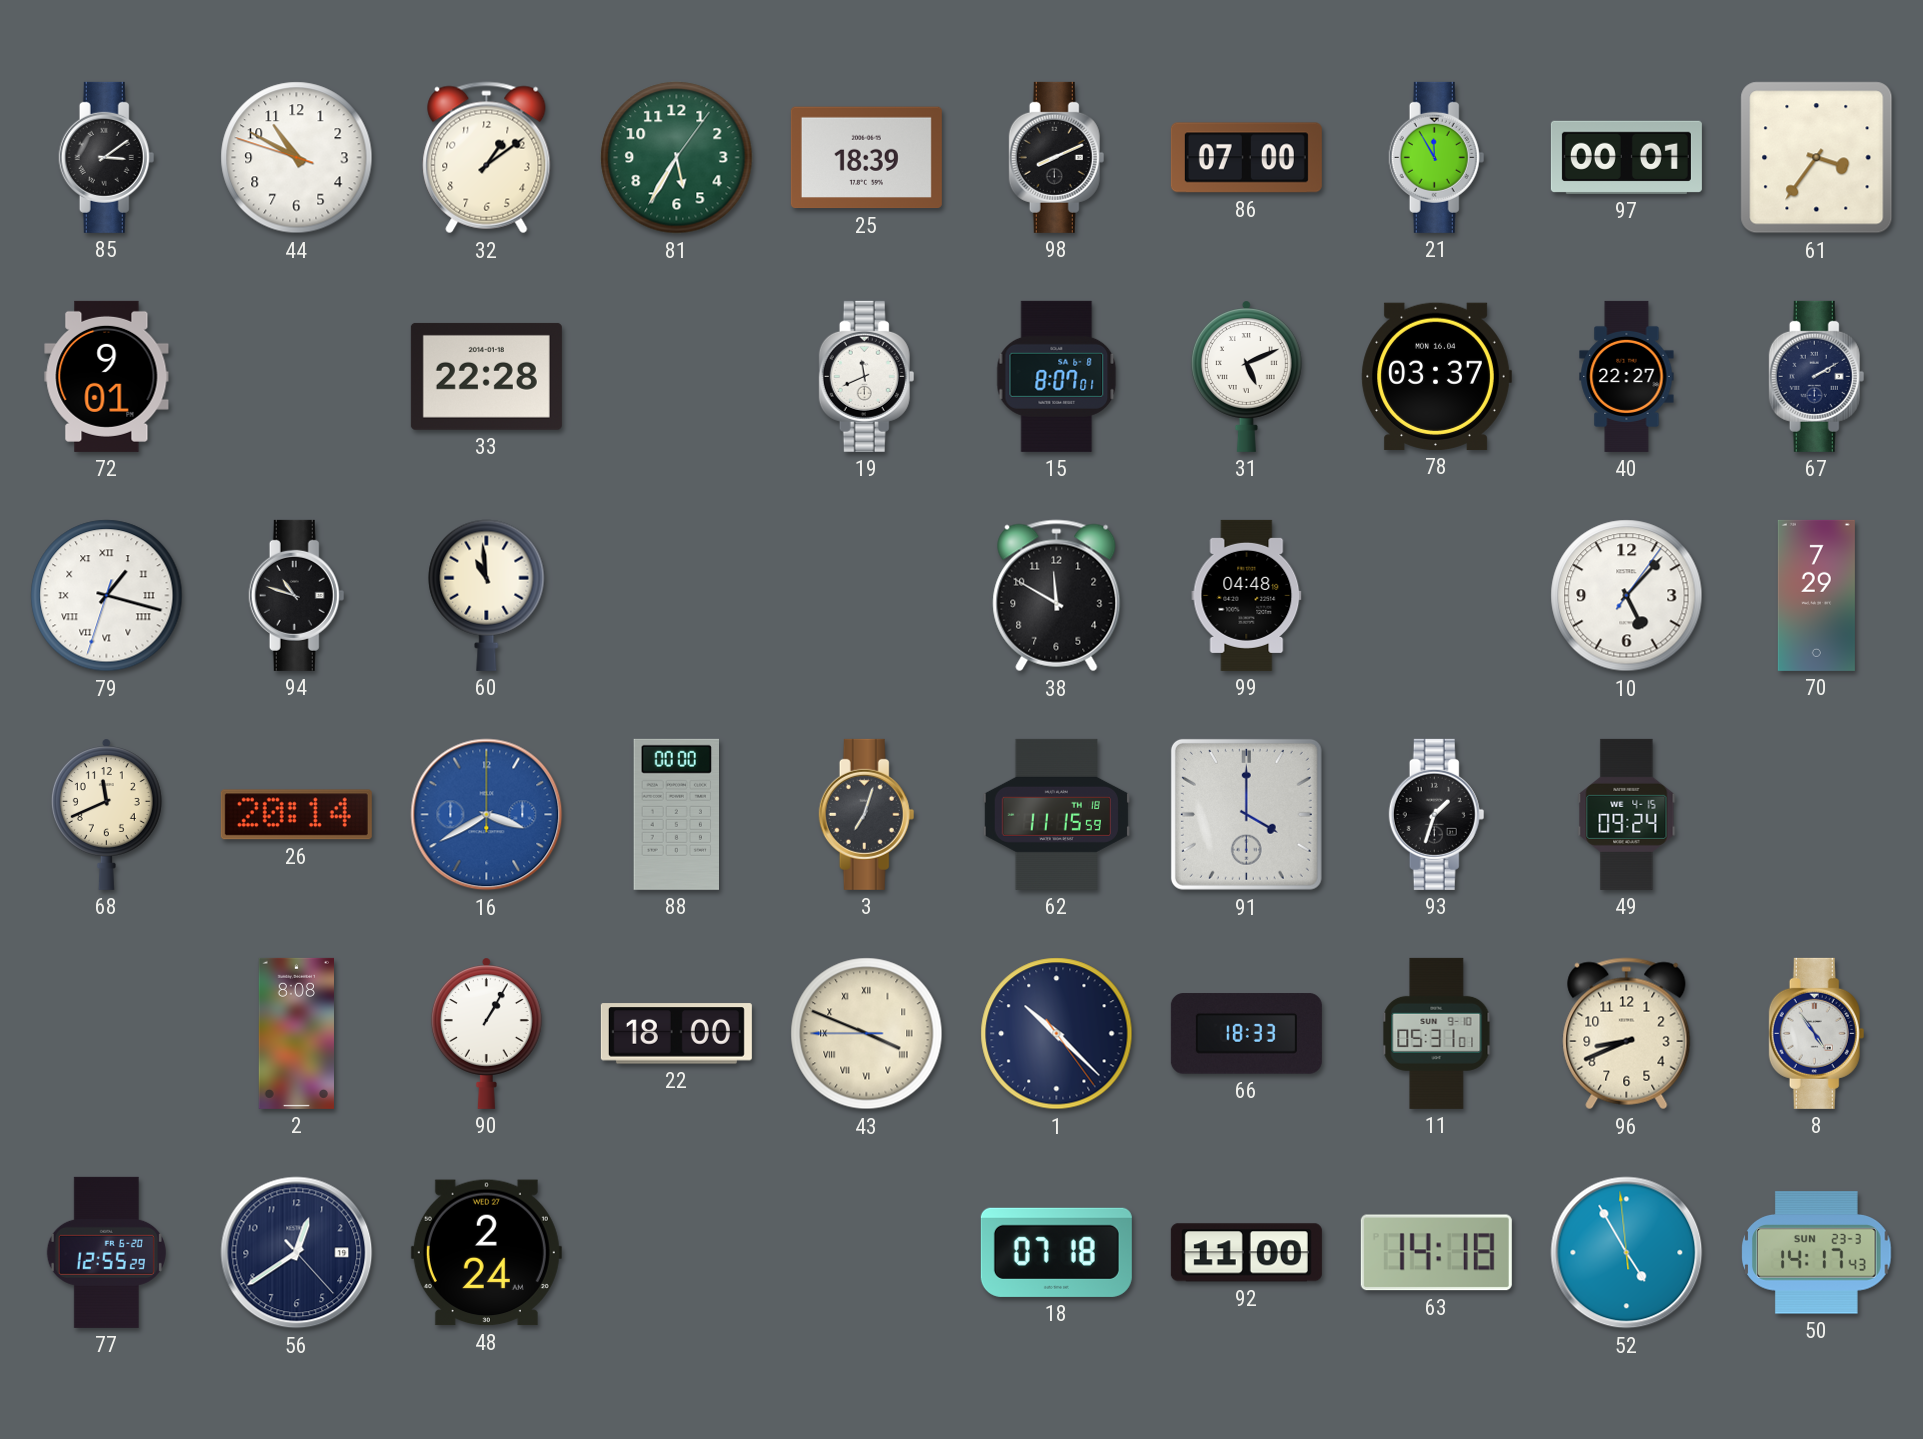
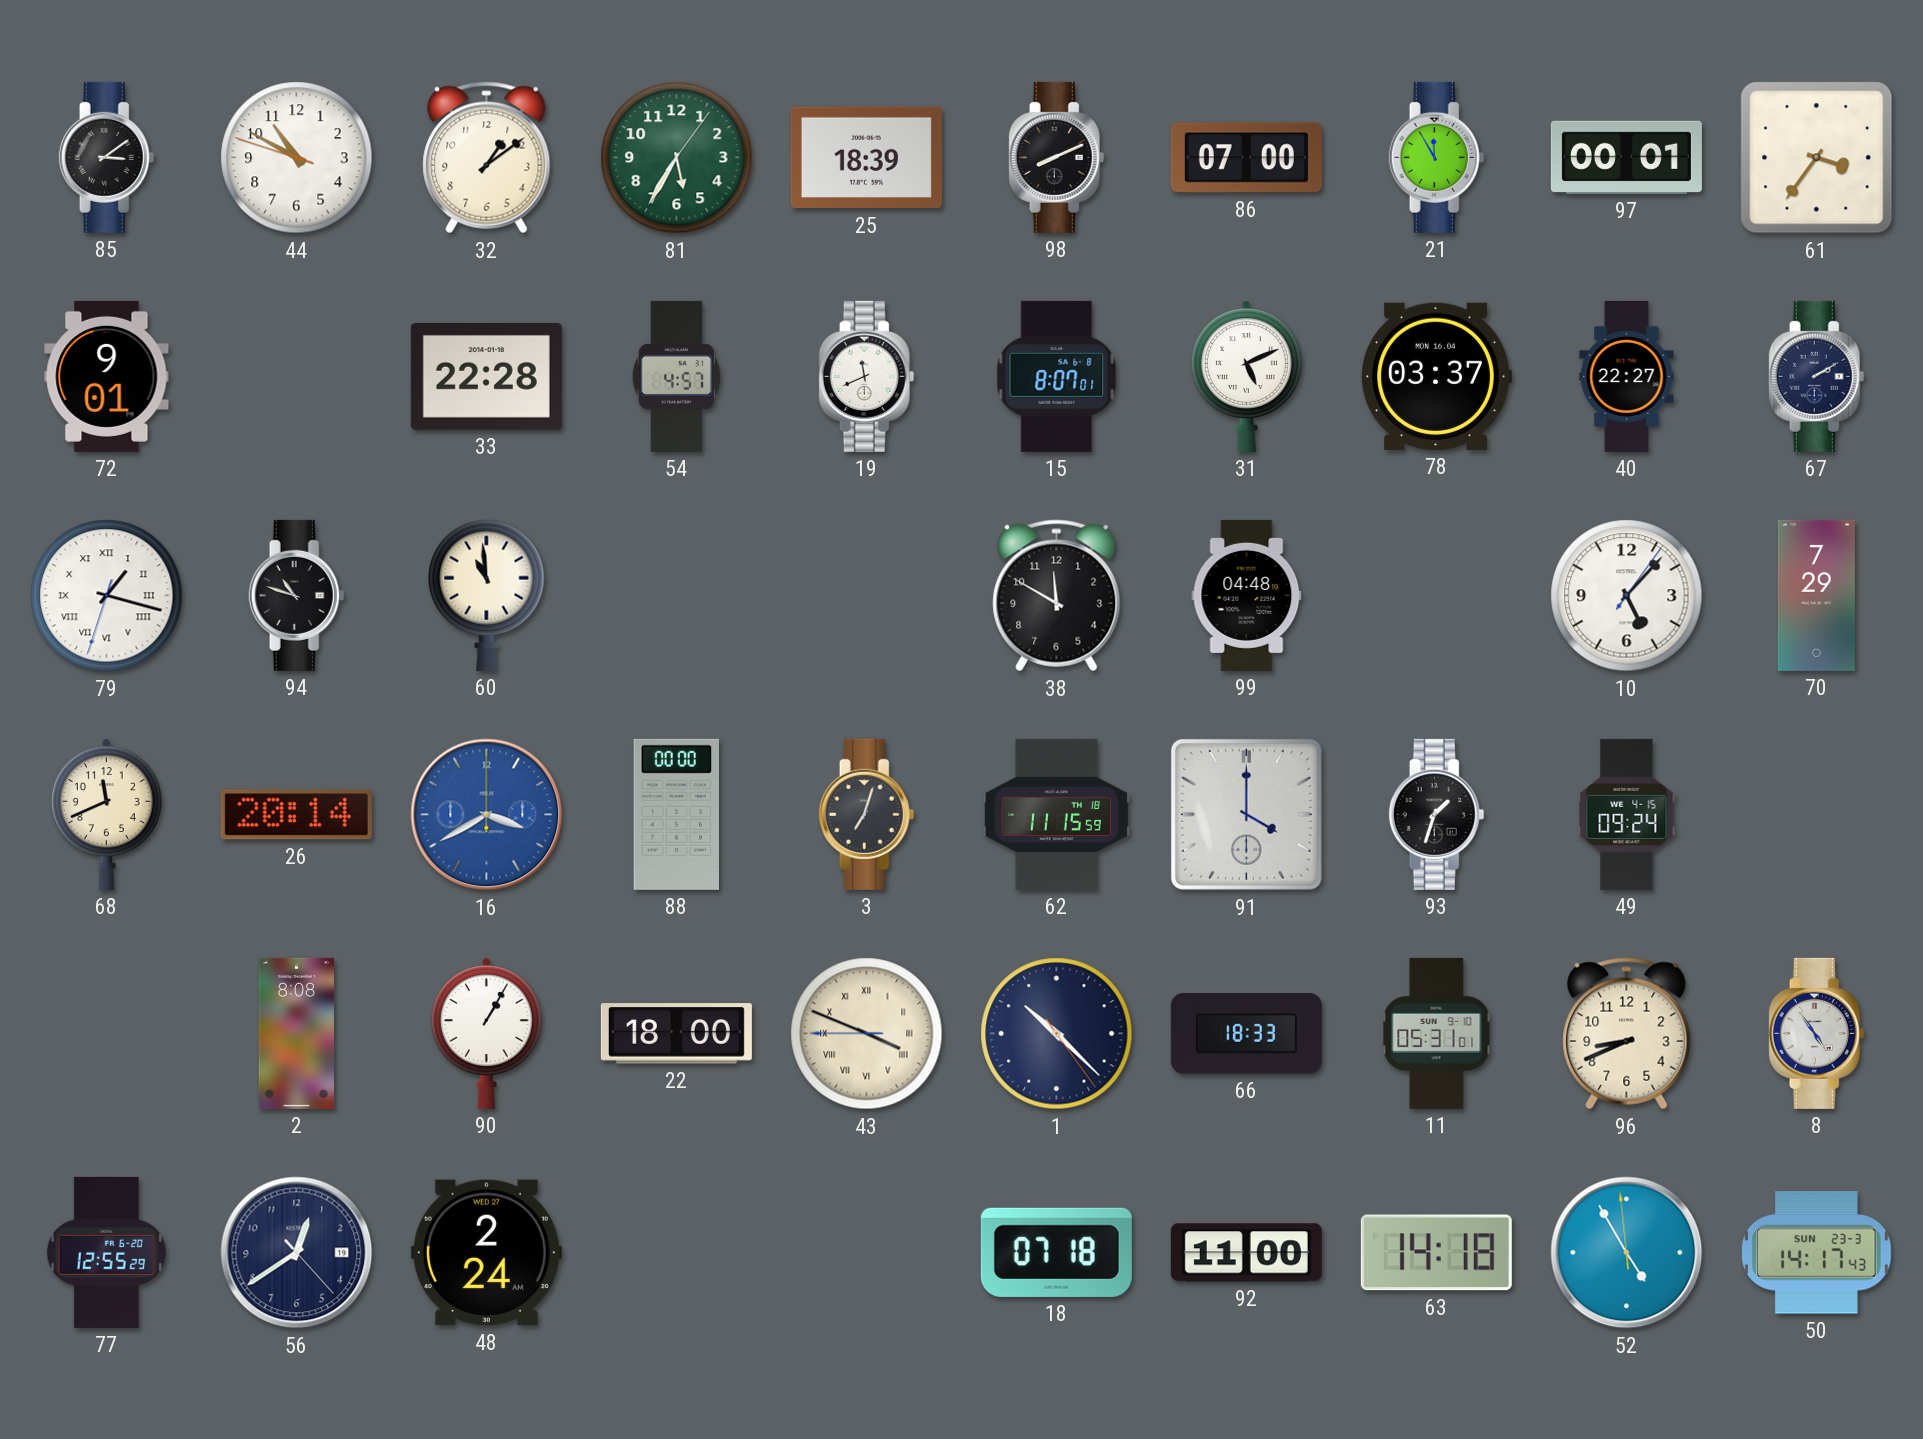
54: none -> 4:57 (677, 376)
